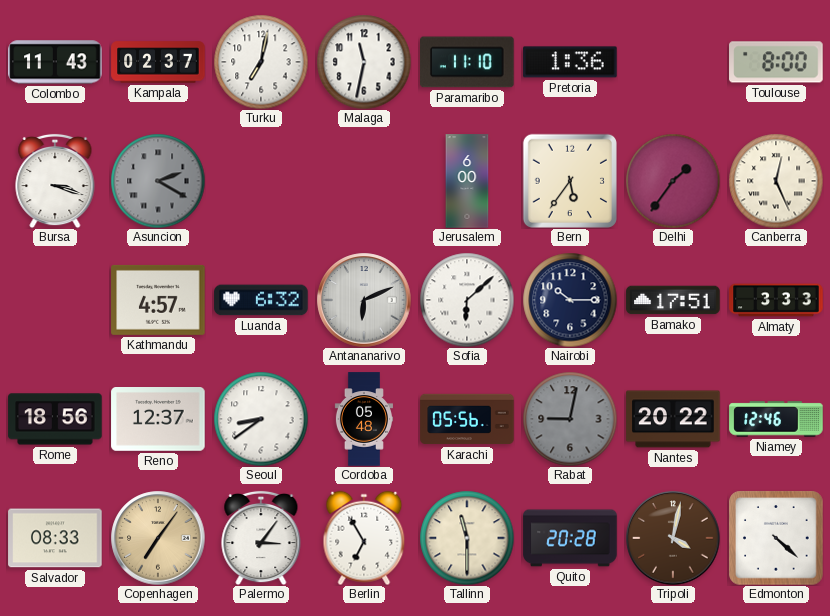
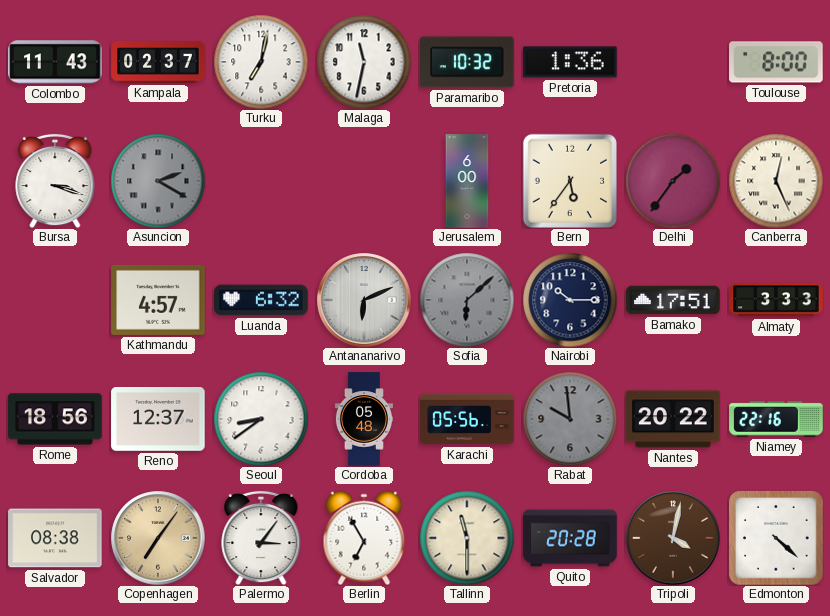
Paramaribo: 11:10 -> 10:32 (467, 62)
Sofia dial: white -> grey (467, 300)
Rabat: 9:02 -> 9:59 (570, 419)
Niamey: 12:46 -> 22:16 (776, 419)
Salvador: 08:33 -> 08:38 (55, 538)
